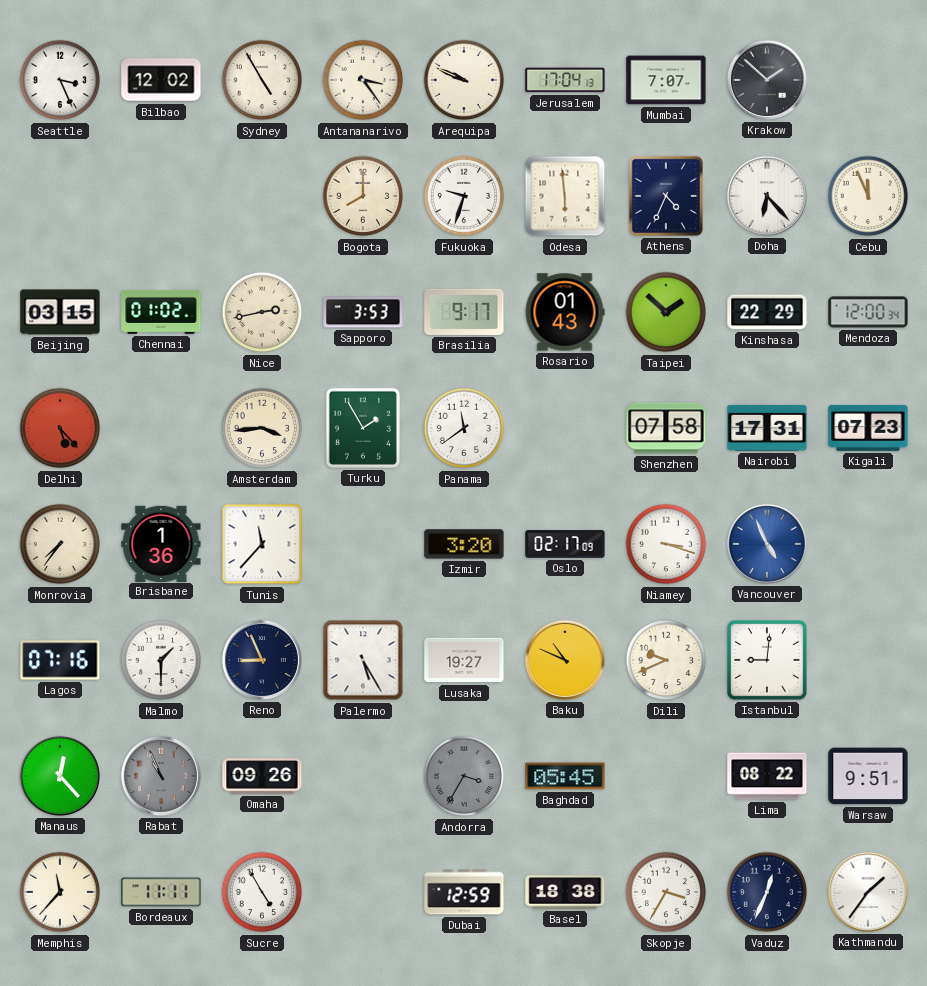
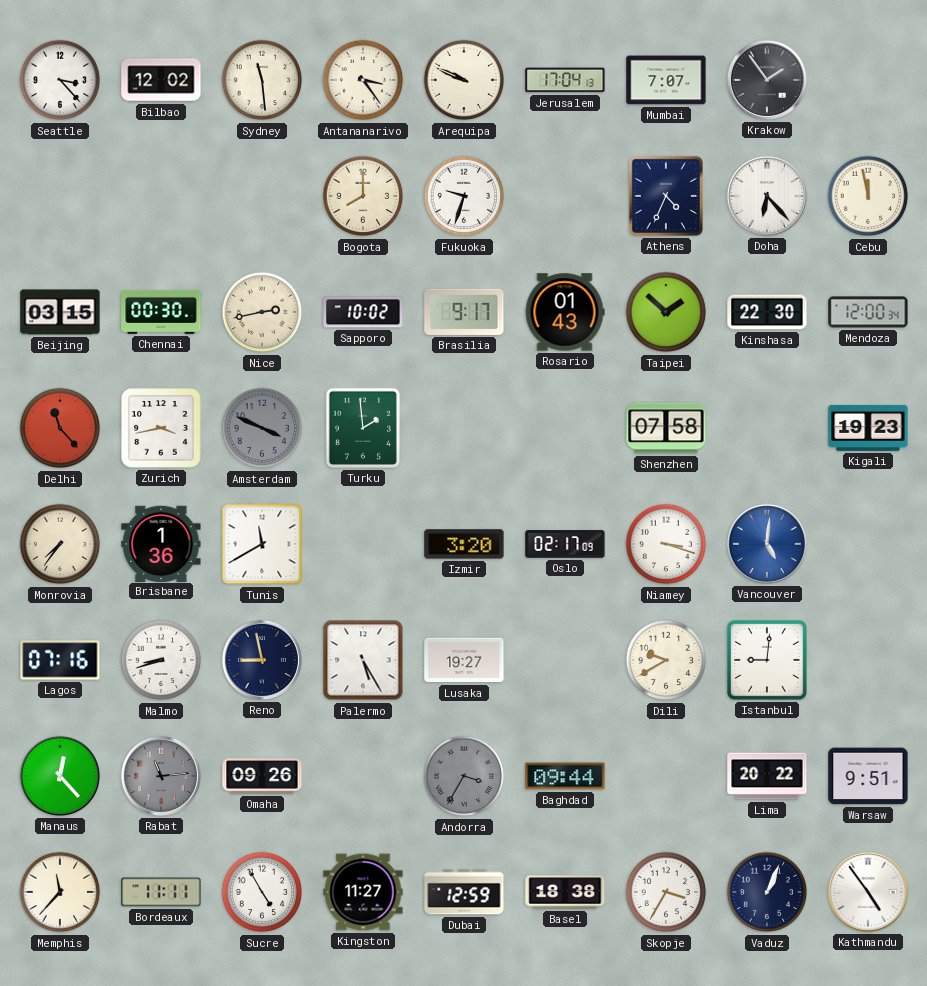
Seattle: 3:26 -> 3:23 (60, 80)
Sydney: 4:55 -> 11:29 (262, 80)
Krakow: 1:52 -> 1:54 (767, 80)
Odesa: 5:59 -> none (565, 196)
Cebu: 11:56 -> 11:58 (868, 196)
Chennai: 01:02 -> 00:30 (161, 312)
Sapporo: 3:53 -> 10:02 (363, 312)
Kinshasa: 22:29 -> 22:30 (767, 312)
Delhi: 5:23 -> 11:23 (60, 428)
Zurich: none -> 3:43 (161, 428)
Amsterdam: 3:44 -> 3:49 (262, 428)
Amsterdam dial: cream -> grey (262, 428)
Turku: 1:55 -> 1:59 (363, 428)
Panama: 11:39 -> none (464, 428)
Nairobi: 17:31 -> none (767, 428)
Kigali: 07:23 -> 19:23 (868, 428)
Tunis: 11:37 -> 11:40 (262, 544)
Vancouver: 4:56 -> 5:01 (767, 544)
Malmo: 1:30 -> 8:42 (161, 660)
Reno: 8:56 -> 8:58 (262, 660)
Baku: 10:49 -> none (565, 660)
Dili: 9:41 -> 9:40 (666, 660)
Rabat: 10:56 -> 11:14 (161, 776)
Baghdad: 05:45 -> 09:44 (565, 776)
Lima: 08:22 -> 20:22 (767, 776)
Kingston: none -> 11:27 (363, 892)
Vaduz: 12:34 -> 1:04 (767, 892)
Kathmandu: 1:36 -> 4:54 (868, 892)
